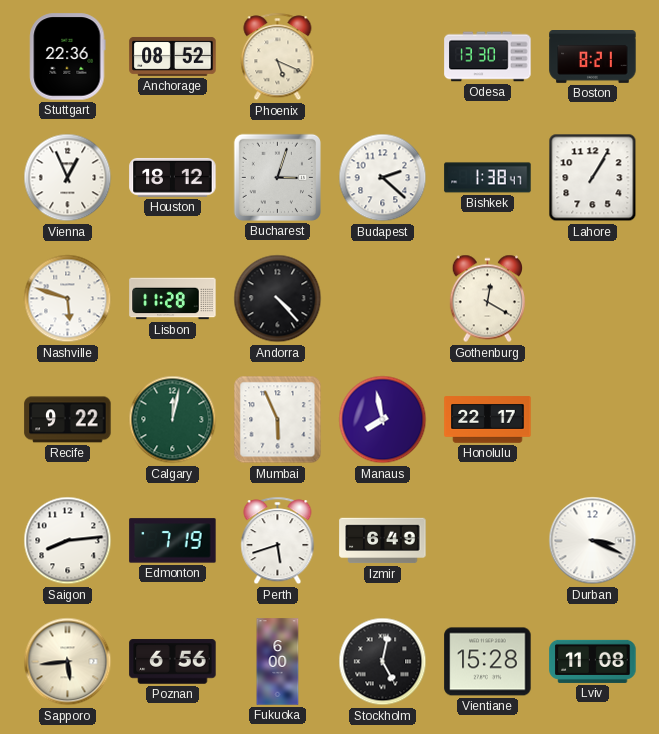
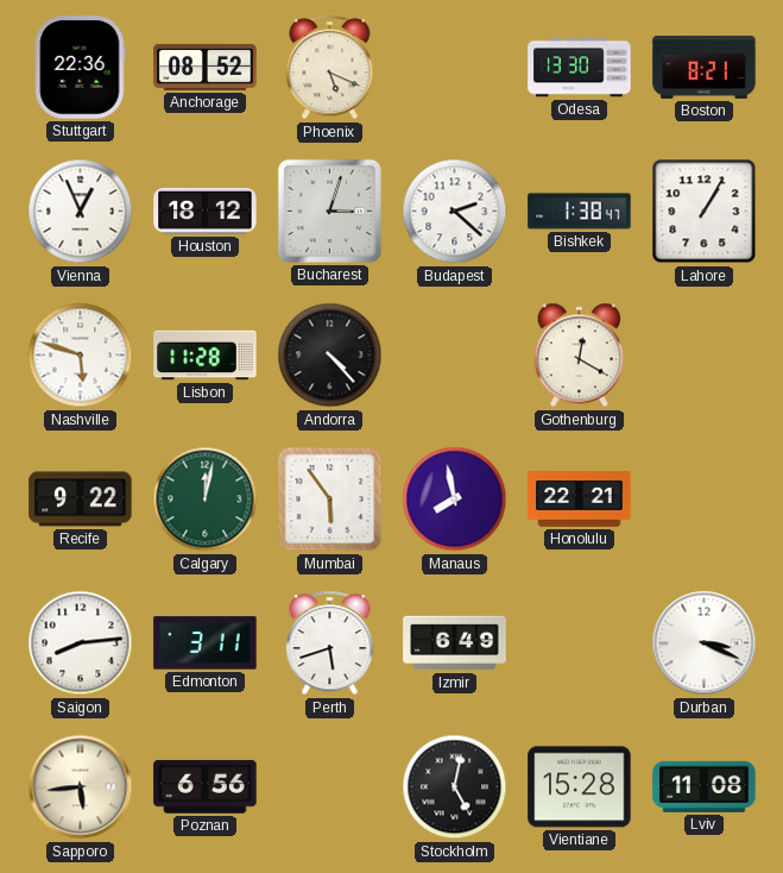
Mumbai: 5:56 -> 5:54 (330, 500)
Honolulu: 22:17 -> 22:21 (580, 500)
Edmonton: 7:19 -> 3:11 (206, 643)
Fukuoka: 6:00 -> none (278, 662)
